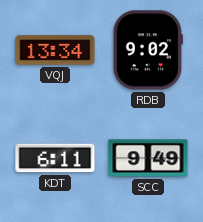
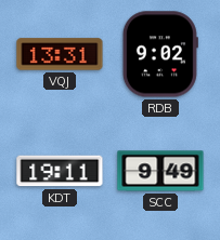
VQJ: 13:34 -> 13:31 (60, 54)
KDT: 6:11 -> 19:11 (60, 171)
